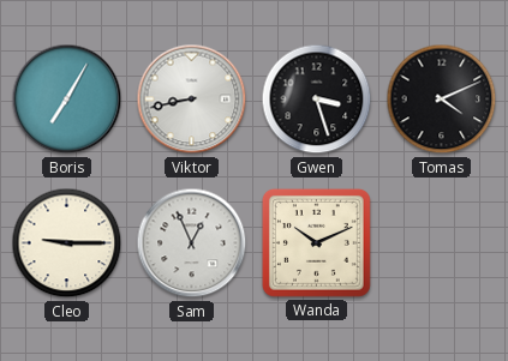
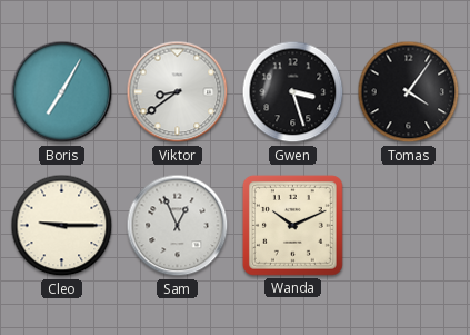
Viktor: 8:43 -> 8:39 (178, 92)
Tomas: 4:11 -> 4:06 (409, 92)
